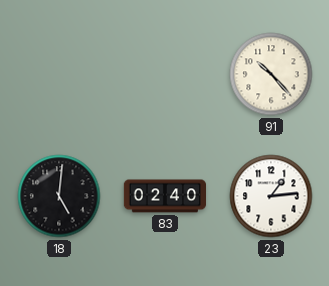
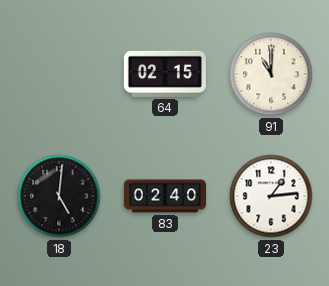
64: none -> 02:15 (164, 74)
91: 10:23 -> 11:00 (271, 74)
